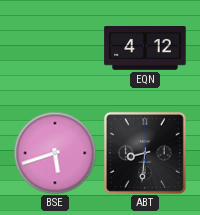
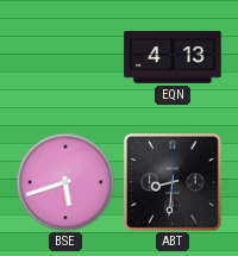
EQN: 4:12 -> 4:13 (173, 57)
